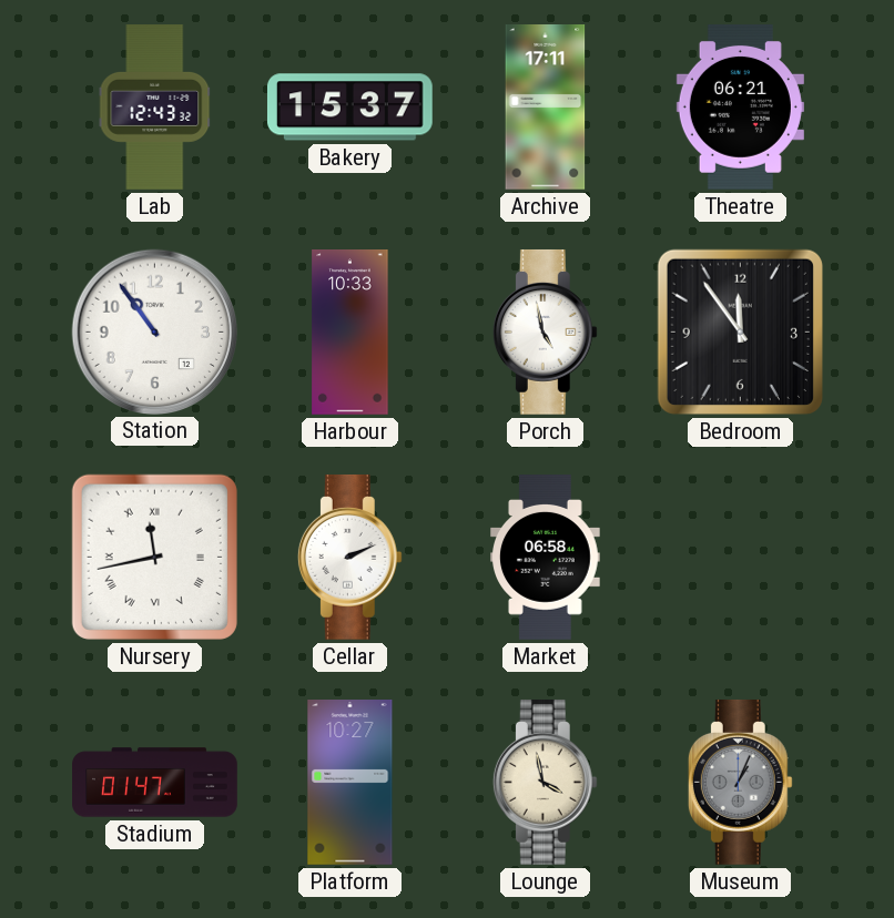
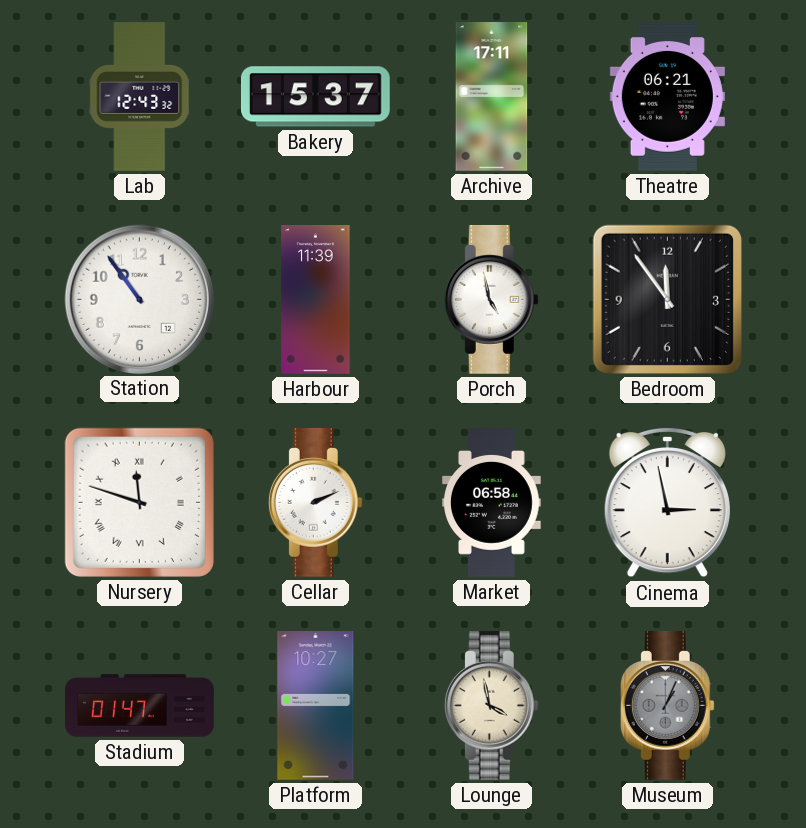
Harbour: 10:33 -> 11:39 (316, 300)
Nursery: 11:43 -> 11:48 (139, 502)
Cinema: none -> 2:58 (667, 502)
